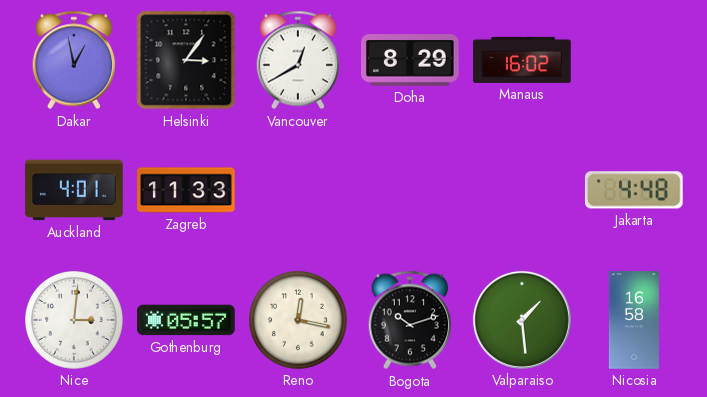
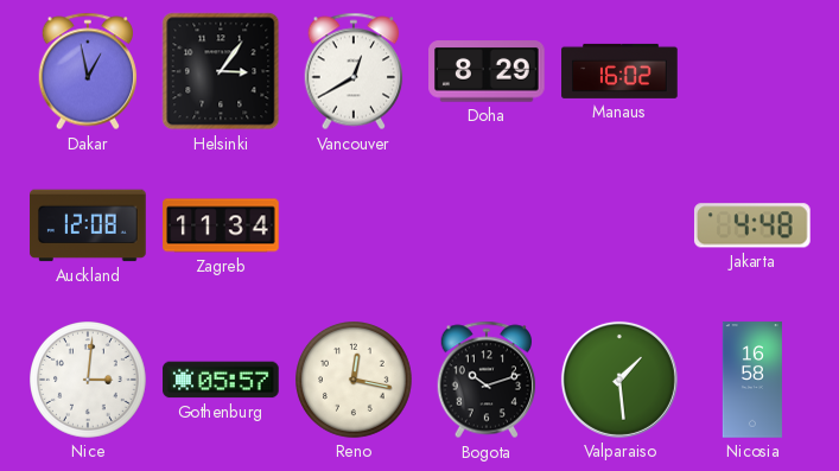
Auckland: 4:01 -> 12:08 (88, 225)
Zagreb: 11:33 -> 11:34 (221, 225)
